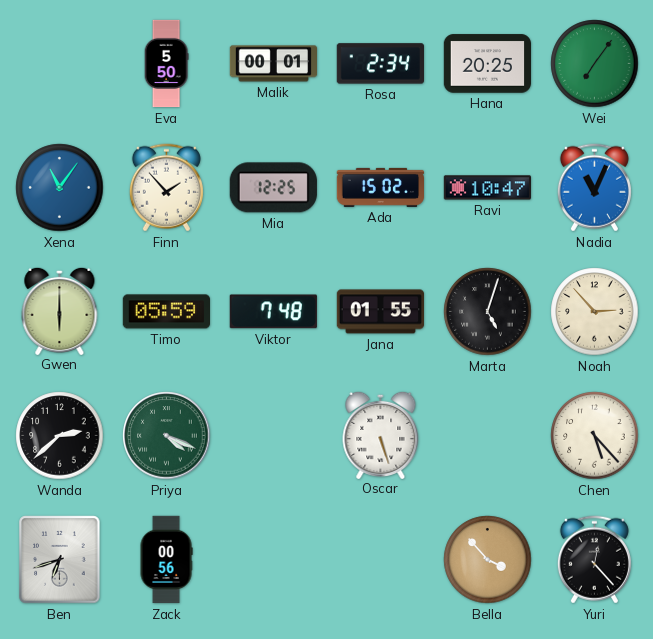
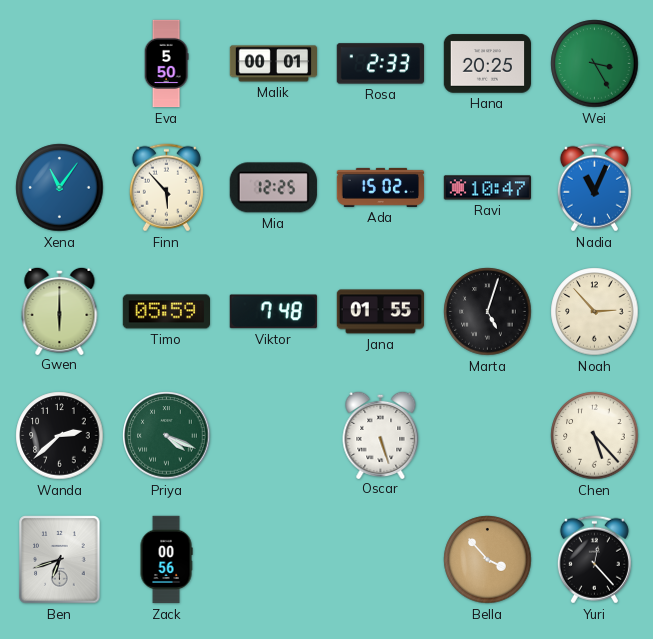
Rosa: 2:34 -> 2:33 (380, 64)
Wei: 7:06 -> 3:25 (595, 64)
Finn: 1:53 -> 5:53 (166, 188)
